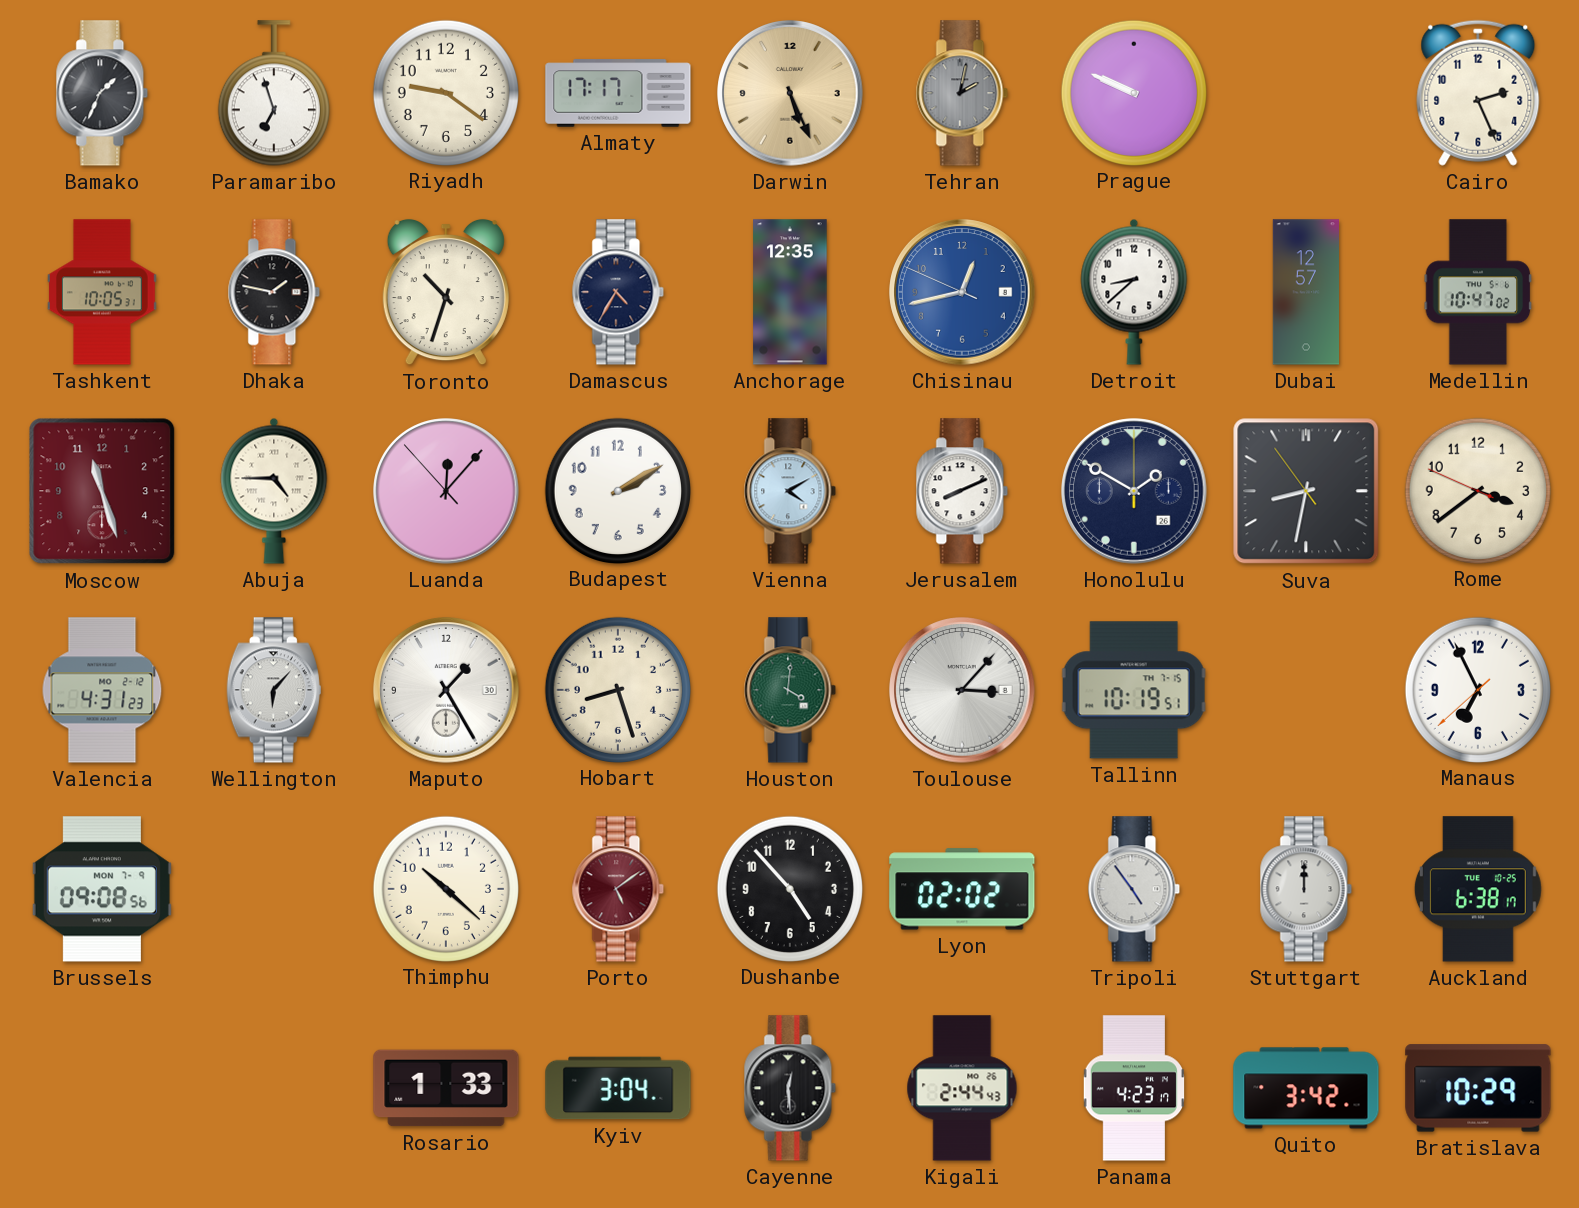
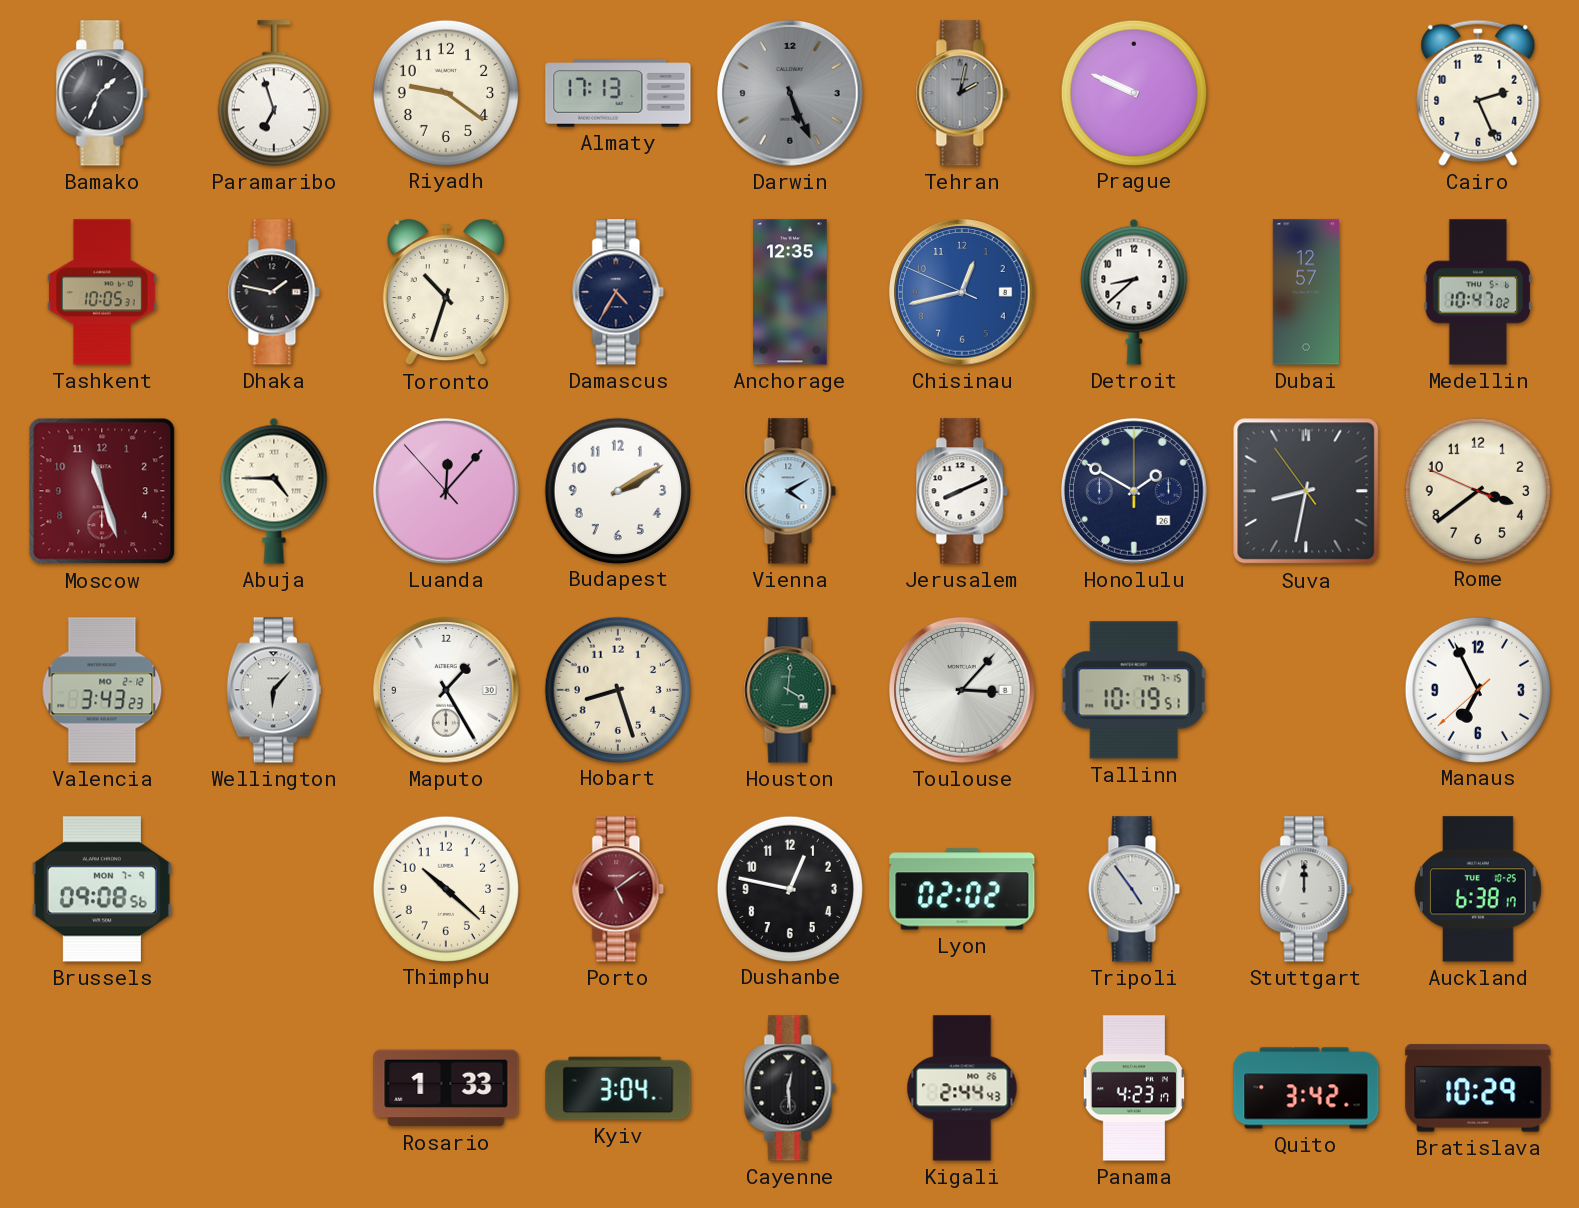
Almaty: 17:17 -> 17:13 (618, 93)
Darwin dial: champagne -> grey (790, 93)
Valencia: 4:31 -> 3:43 (102, 690)
Dushanbe: 4:53 -> 12:47 (789, 888)
